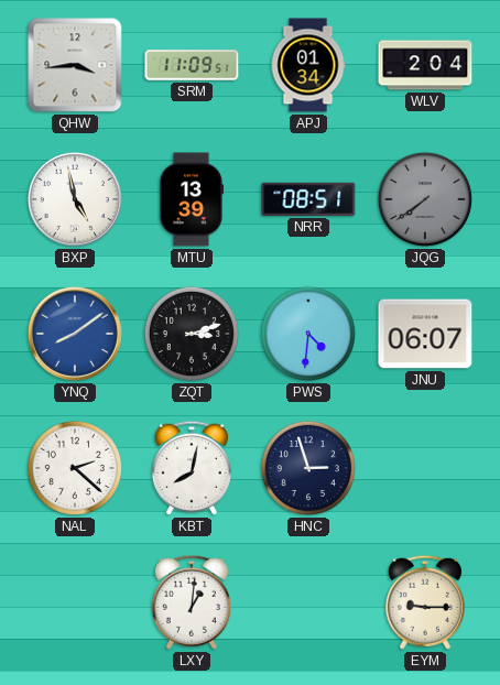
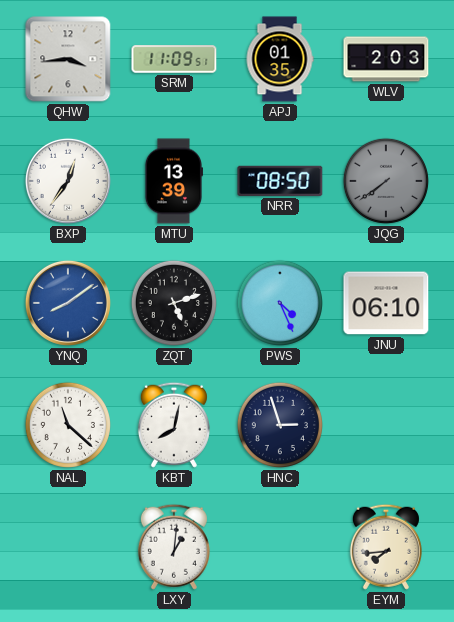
APJ: 01:34 -> 01:35 (280, 59)
WLV: 2:04 -> 2:03 (386, 59)
BXP: 4:58 -> 12:36 (68, 181)
NRR: 08:51 -> 08:50 (280, 181)
ZQT: 3:12 -> 5:12 (174, 303)
PWS: 4:31 -> 4:26 (280, 303)
JNU: 06:07 -> 06:10 (386, 303)
NAL: 2:22 -> 11:22 (68, 425)
EYM: 9:15 -> 7:44 (386, 547)
